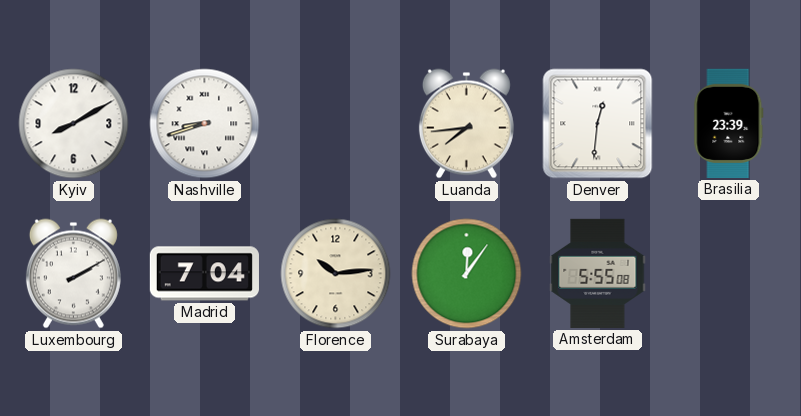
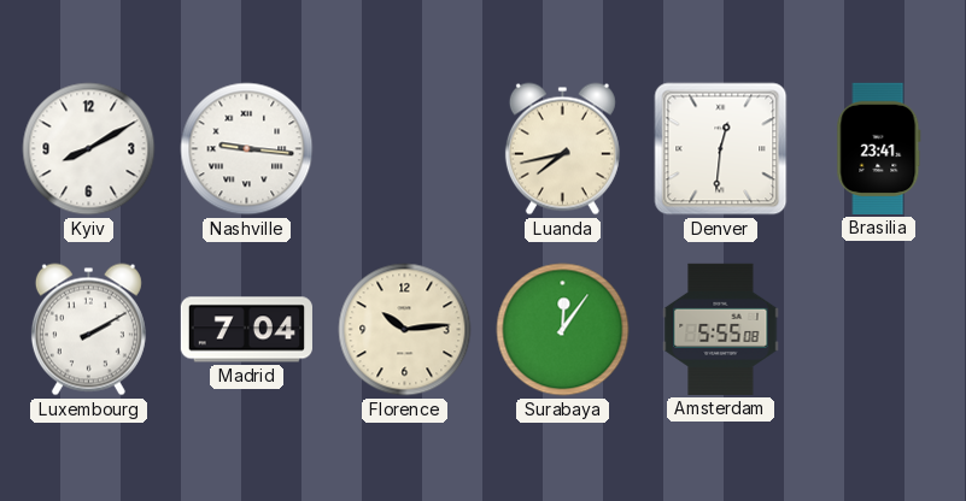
Nashville: 8:42 -> 9:16 (247, 149)
Luanda: 7:44 -> 7:43 (562, 149)
Brasilia: 23:39 -> 23:41 (879, 148)
